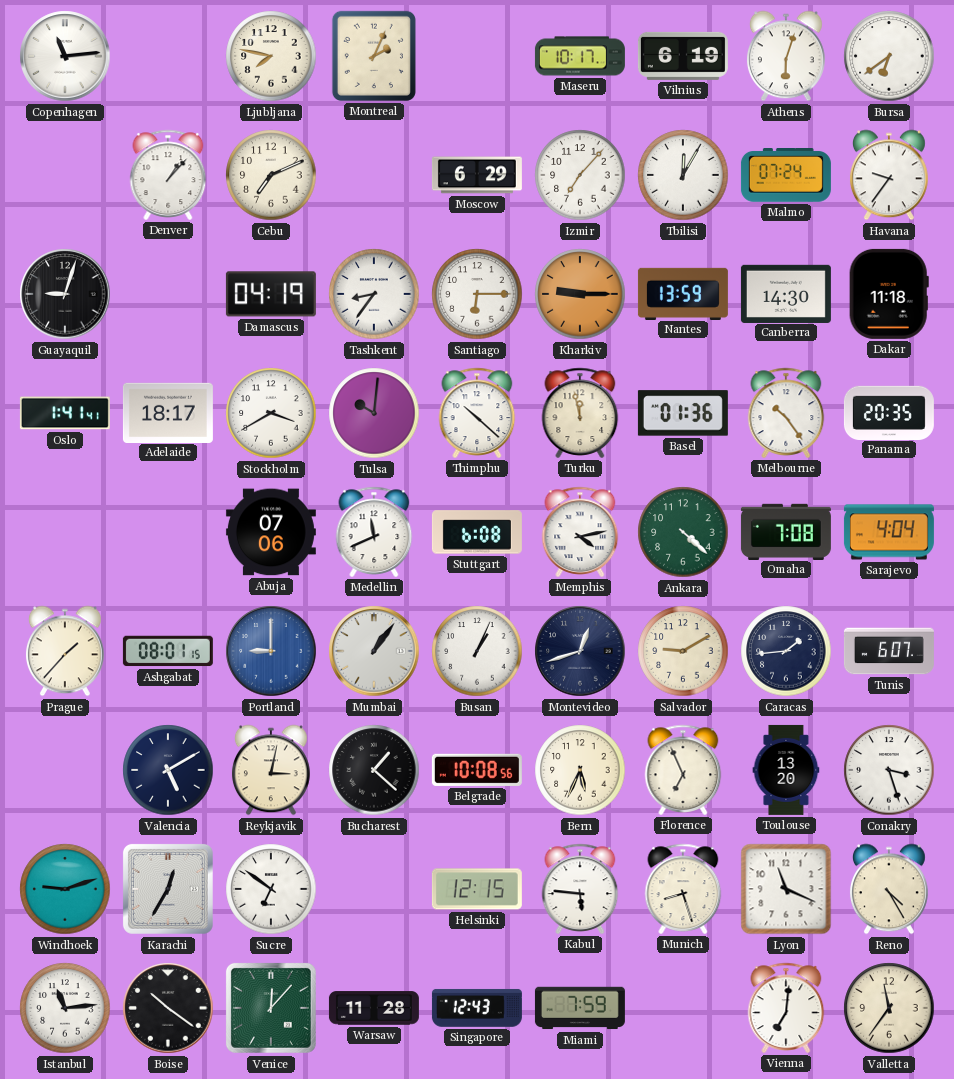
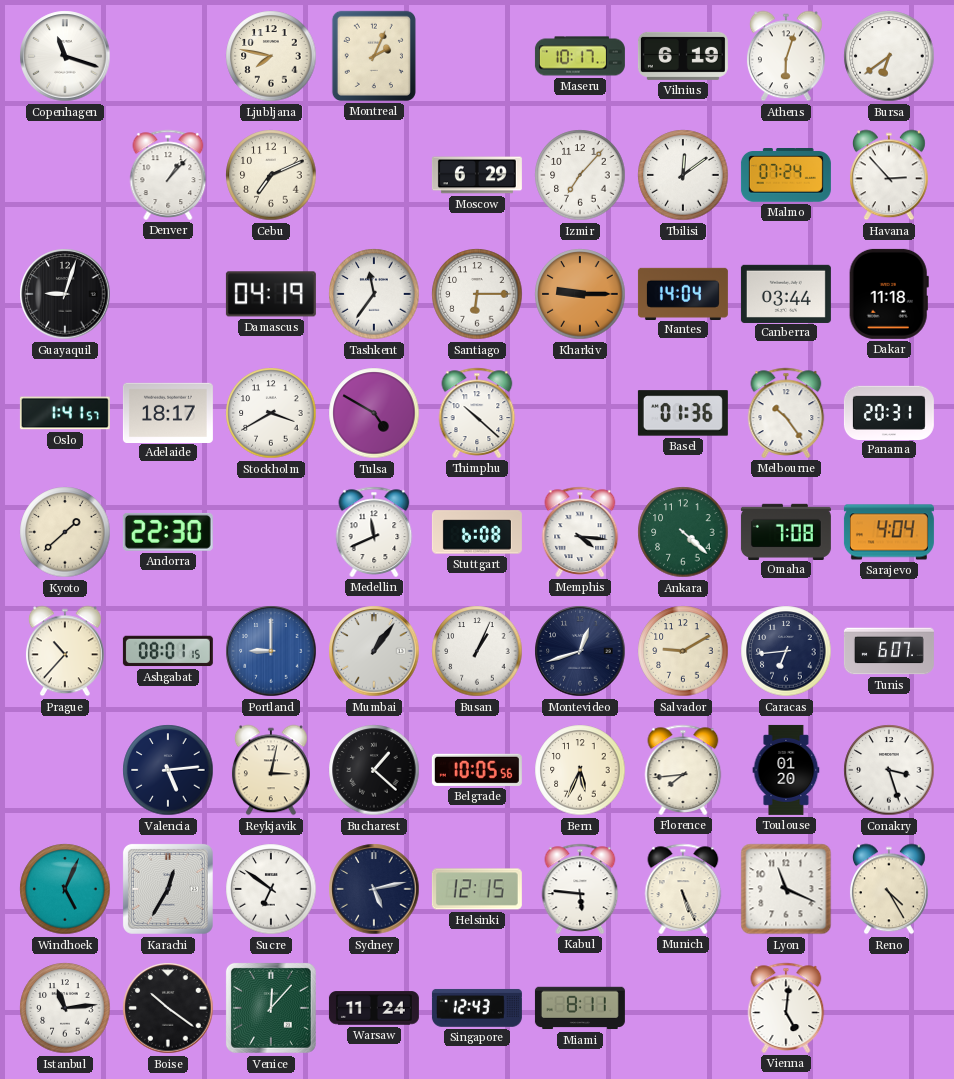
Copenhagen: 11:14 -> 11:18 (65, 56)
Tbilisi: 12:05 -> 12:09 (683, 175)
Havana: 9:36 -> 2:53 (889, 175)
Tashkent: 8:36 -> 11:36 (374, 294)
Nantes: 13:59 -> 14:04 (683, 293)
Canberra: 14:30 -> 03:44 (786, 293)
Oslo: 1:41:41 -> 1:41:57 (65, 413)
Tulsa: 10:01 -> 4:50 (374, 413)
Turku: 11:58 -> none (580, 413)
Panama: 20:35 -> 20:31 (889, 412)
Kyoto: none -> 1:38 (65, 532)
Andorra: none -> 22:30 (168, 532)
Abuja: 07:06 -> none (271, 532)
Memphis: 4:13 -> 4:16 (580, 532)
Prague: 1:37 -> 10:37 (65, 651)
Caracas: 1:44 -> 6:44 (786, 651)
Valencia: 5:10 -> 5:14 (168, 770)
Belgrade: 10:08 -> 10:05 (477, 770)
Florence: 6:56 -> 7:44 (683, 770)
Toulouse: 13:20 -> 01:20 (786, 770)
Windhoek: 9:12 -> 5:04 (65, 889)
Sydney: none -> 5:13 (374, 889)
Munich: 8:27 -> 5:26 (683, 889)
Warsaw: 11:28 -> 11:24 (374, 1008)
Miami: 7:59 -> 8:11 (580, 1008)
Vienna: 7:01 -> 5:01 (786, 1008)
Valletta: 11:36 -> none (889, 1008)
